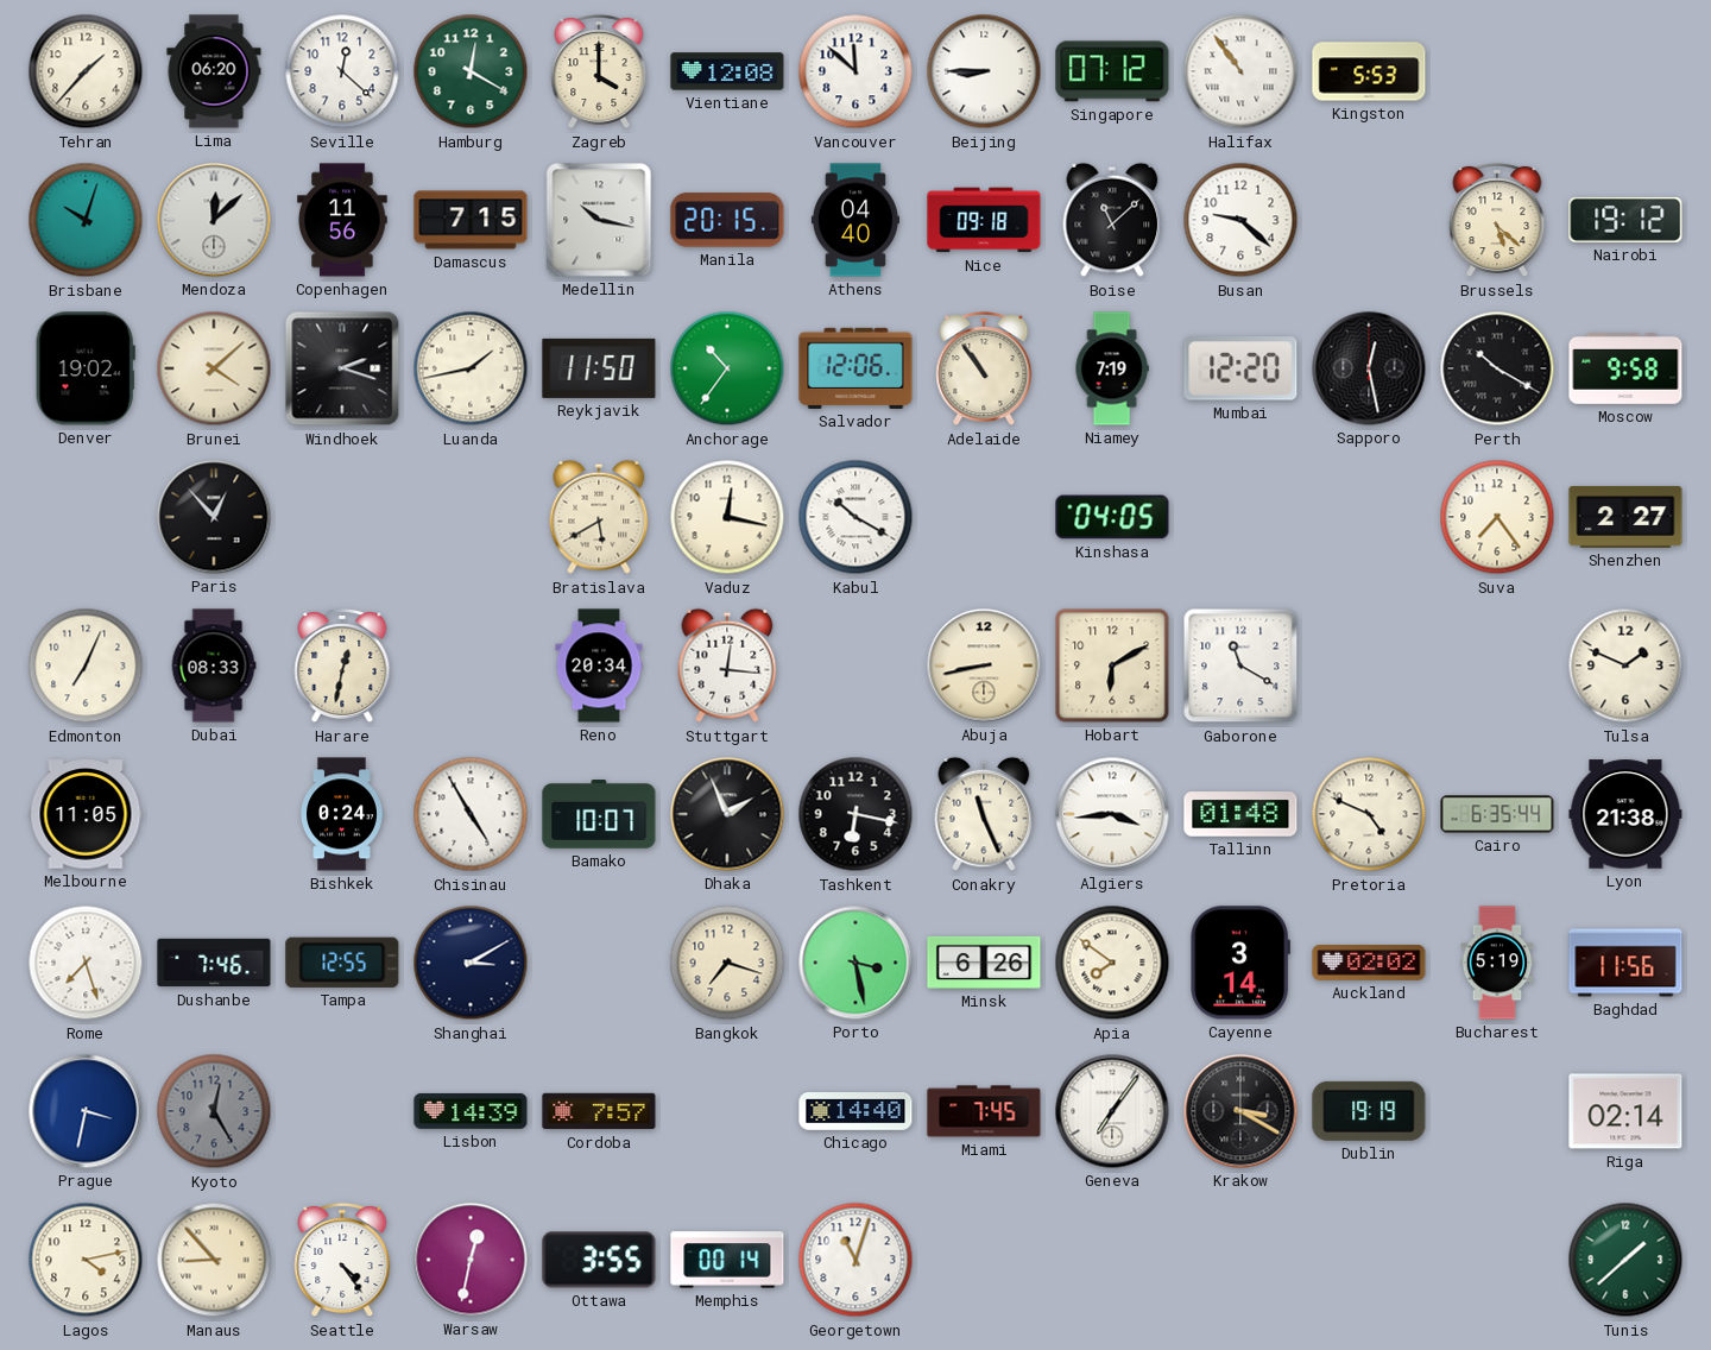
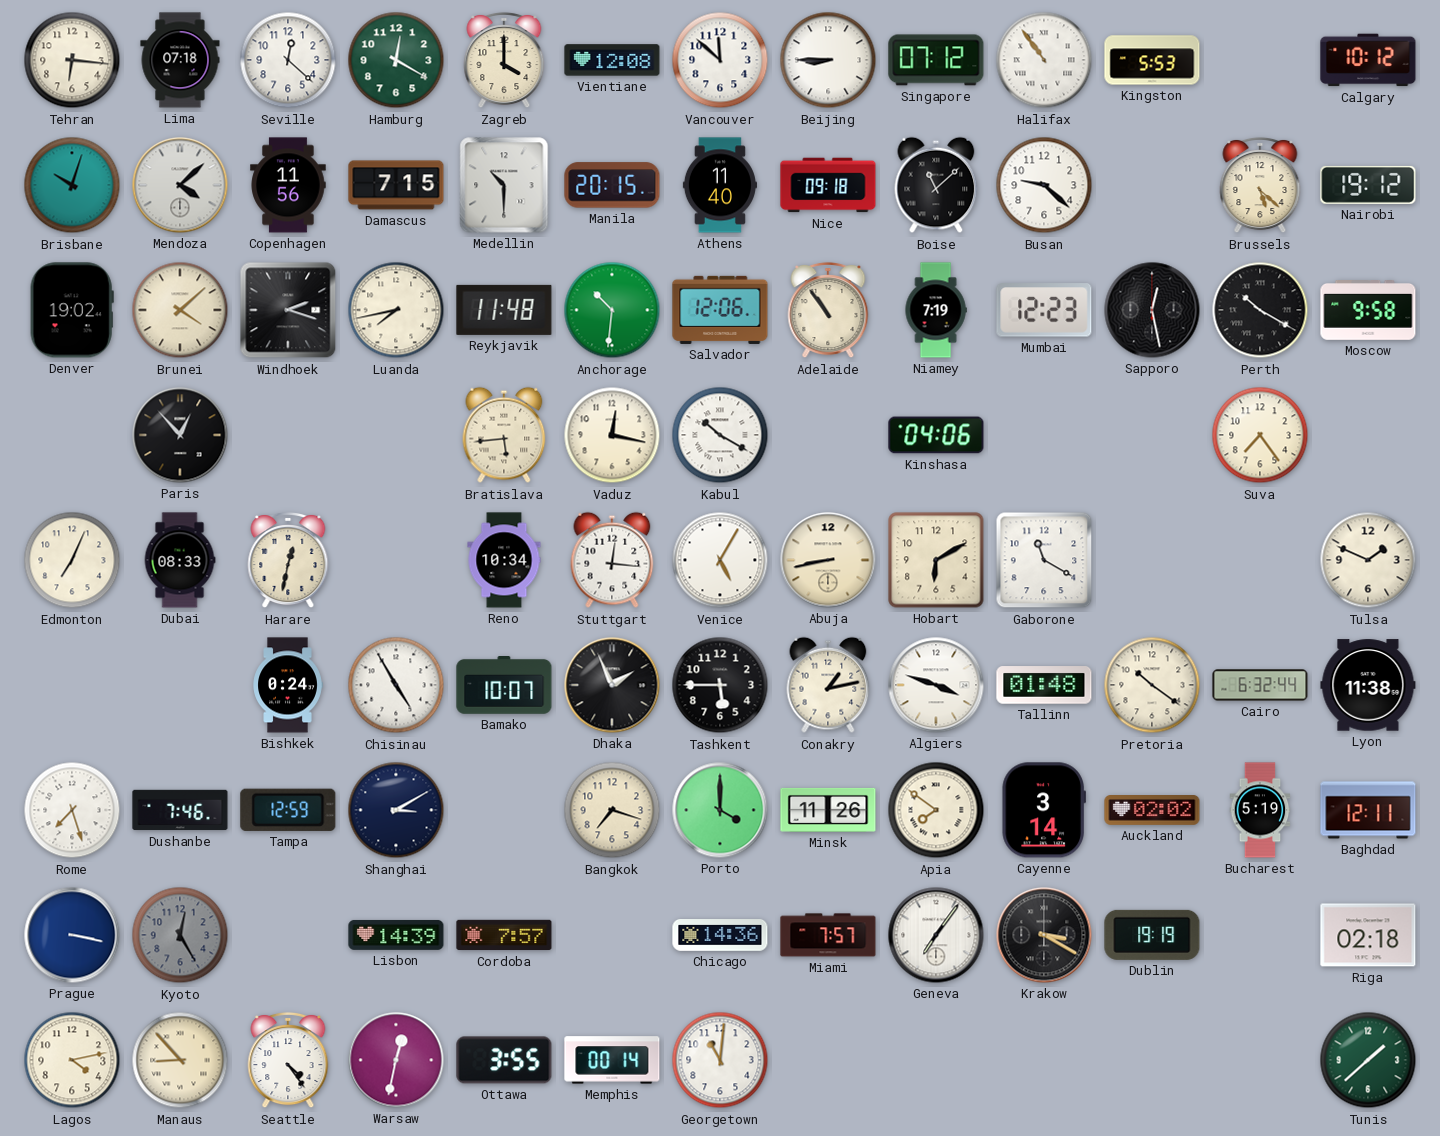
Tehran: 1:37 -> 6:16 (72, 60)
Lima: 06:20 -> 07:18 (180, 60)
Calgary: none -> 10:12 (1368, 60)
Mendoza: 12:08 -> 4:08 (180, 185)
Medellin: 10:17 -> 10:30 (504, 185)
Athens: 04:40 -> 11:40 (720, 185)
Luanda: 1:43 -> 7:43 (396, 310)
Reykjavik: 11:50 -> 11:48 (504, 310)
Anchorage: 10:36 -> 10:31 (612, 310)
Mumbai: 12:20 -> 12:23 (1044, 310)
Bratislava: 5:40 -> 5:44 (504, 435)
Kinshasa: 04:05 -> 04:06 (936, 435)
Shenzhen: 2:27 -> none (1625, 517)
Reno: 20:34 -> 10:34 (504, 560)
Venice: none -> 5:05 (720, 560)
Melbourne: 11:05 -> none (86, 814)
Tashkent: 6:17 -> 5:45 (720, 685)
Conakry: 11:26 -> 1:13 (828, 685)
Algiers: 3:44 -> 3:48 (936, 685)
Pretoria: 4:49 -> 10:21 (1152, 685)
Cairo: 6:35 -> 6:32 (1260, 685)
Lyon: 21:38 -> 11:38 (1368, 685)
Tampa: 12:55 -> 12:59 (288, 810)
Porto: 3:28 -> 4:00 (720, 810)
Minsk: 6:26 -> 11:26 (828, 810)
Baghdad: 11:56 -> 12:11 (1368, 810)
Prague: 3:32 -> 3:17 (72, 935)
Chicago: 14:40 -> 14:36 (720, 936)
Miami: 7:45 -> 7:57 (828, 935)
Riga: 02:14 -> 02:18 (1368, 935)
Georgetown: 11:03 -> 11:01 (720, 1060)
